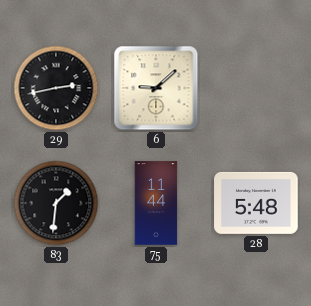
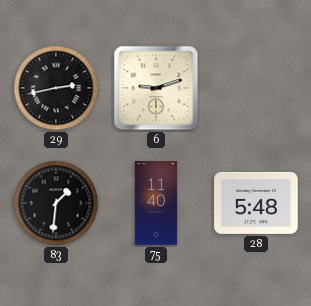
6: 9:08 -> 9:12 (156, 88)
75: 11:44 -> 11:40 (156, 203)
